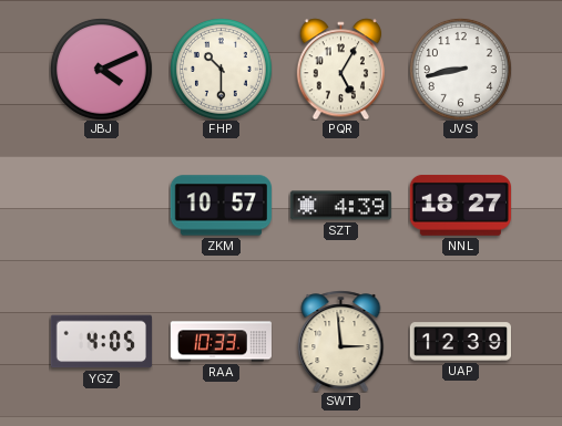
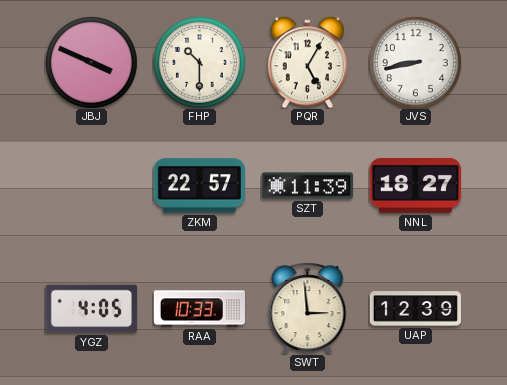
JBJ: 4:11 -> 3:49 (92, 63)
ZKM: 10:57 -> 22:57 (199, 186)
SZT: 4:39 -> 11:39 (307, 186)
